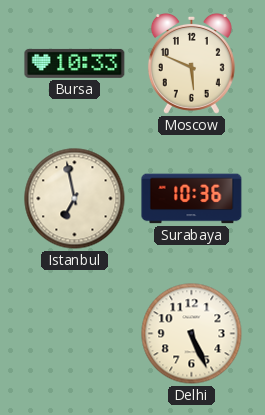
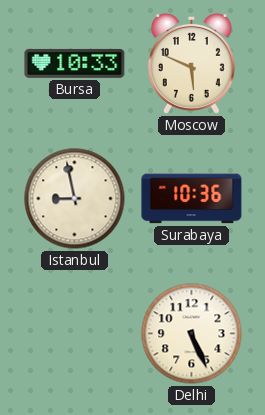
Istanbul: 6:58 -> 8:58 (75, 199)
